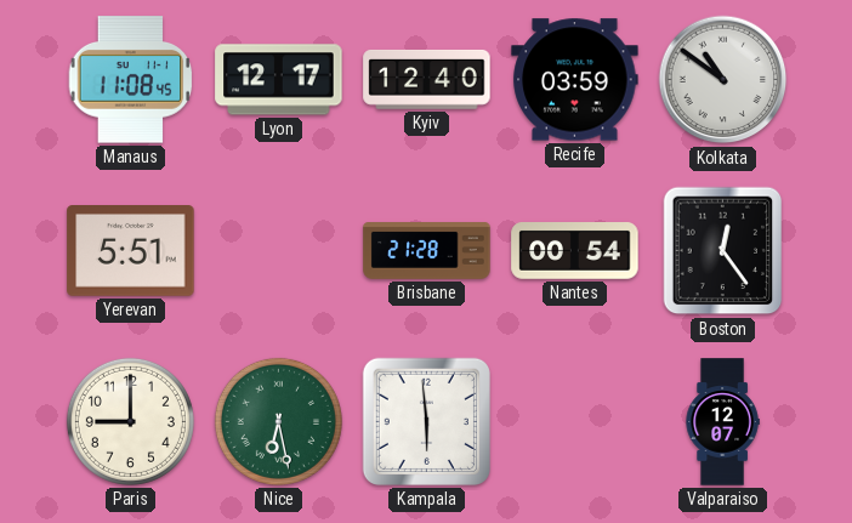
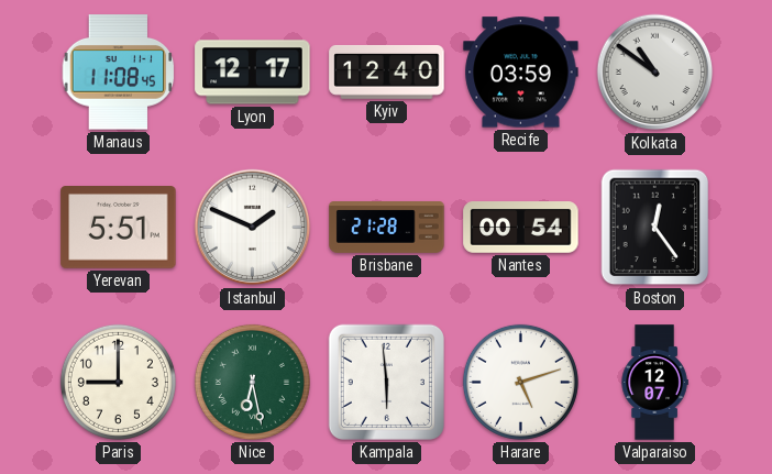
Istanbul: none -> 1:49 (253, 228)
Harare: none -> 5:12 (520, 382)
